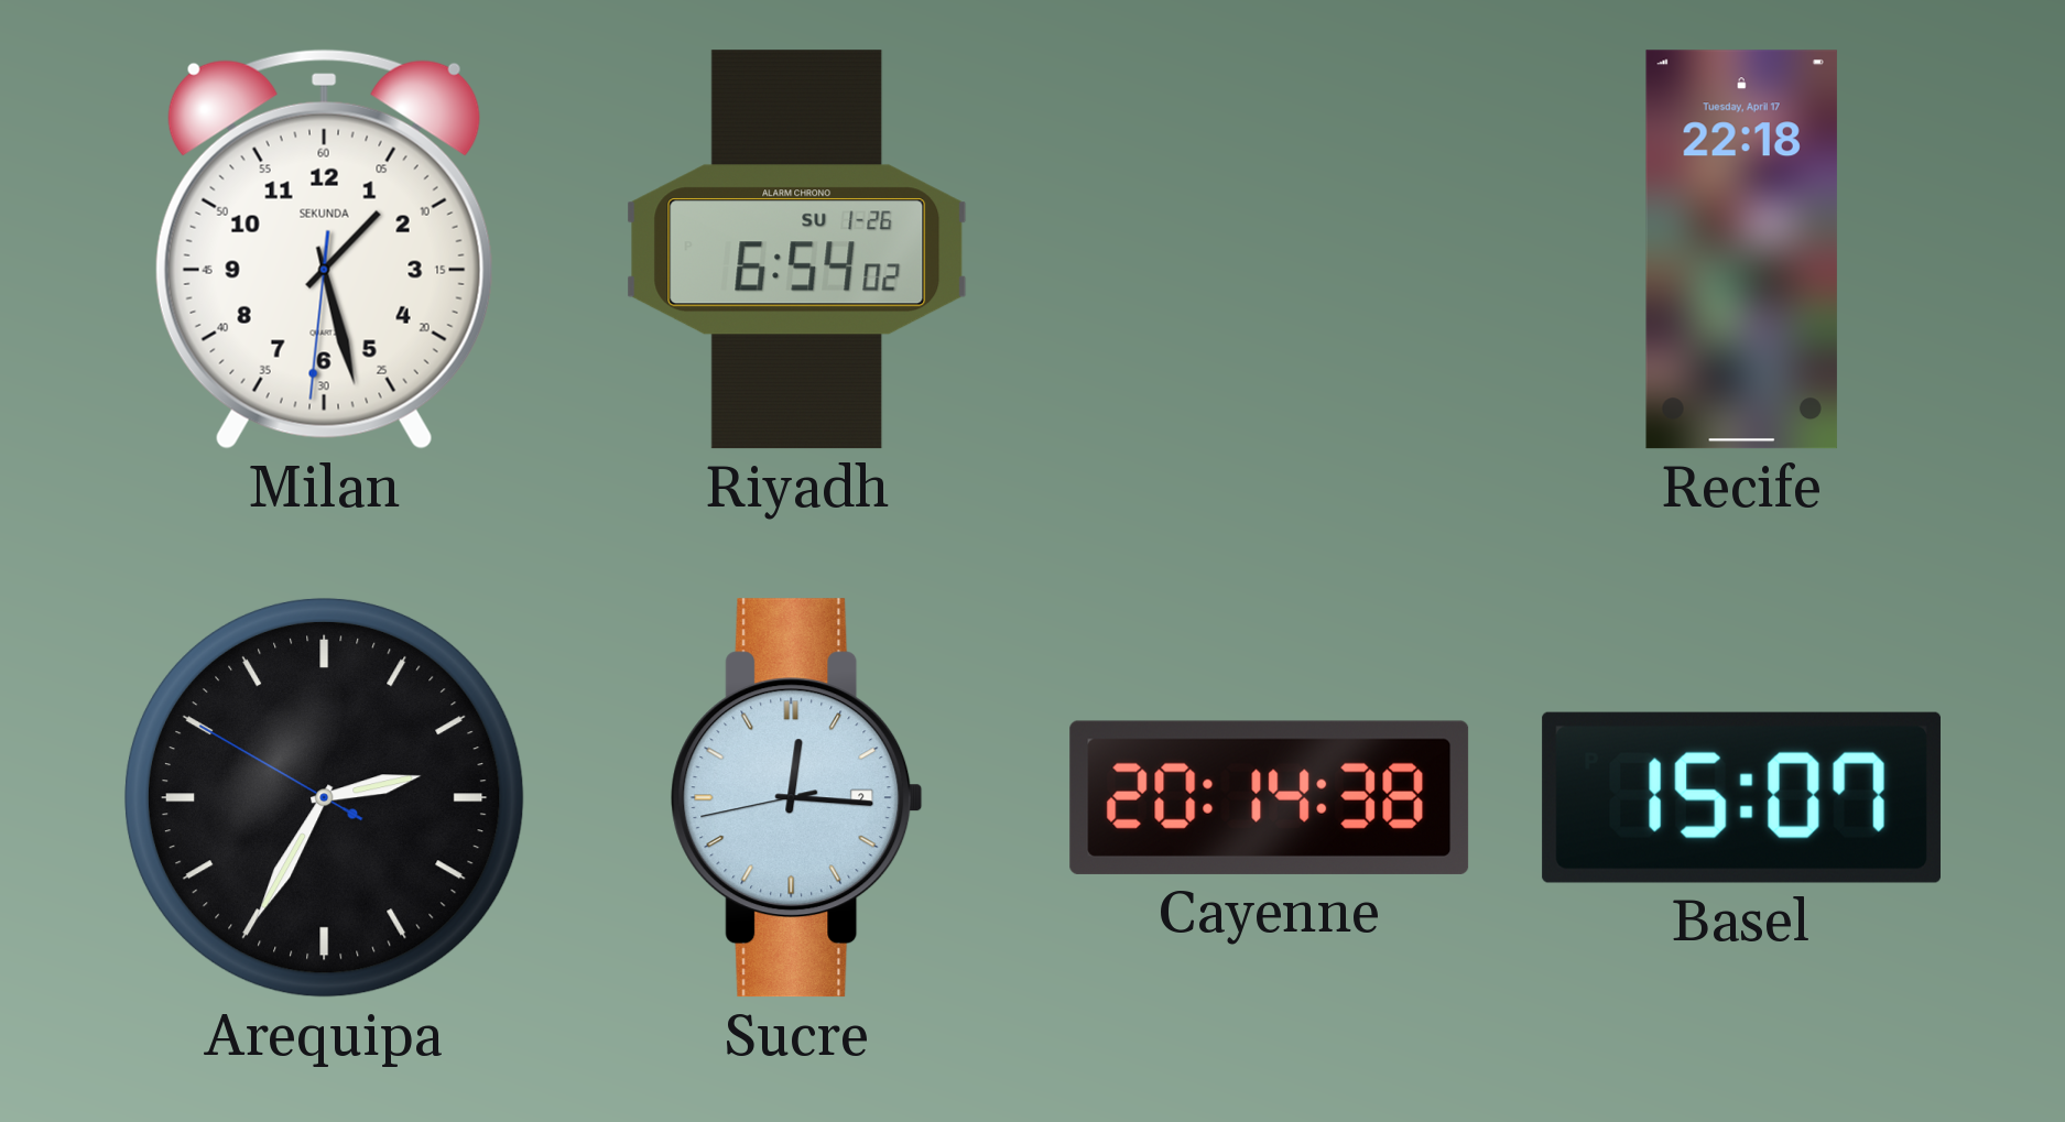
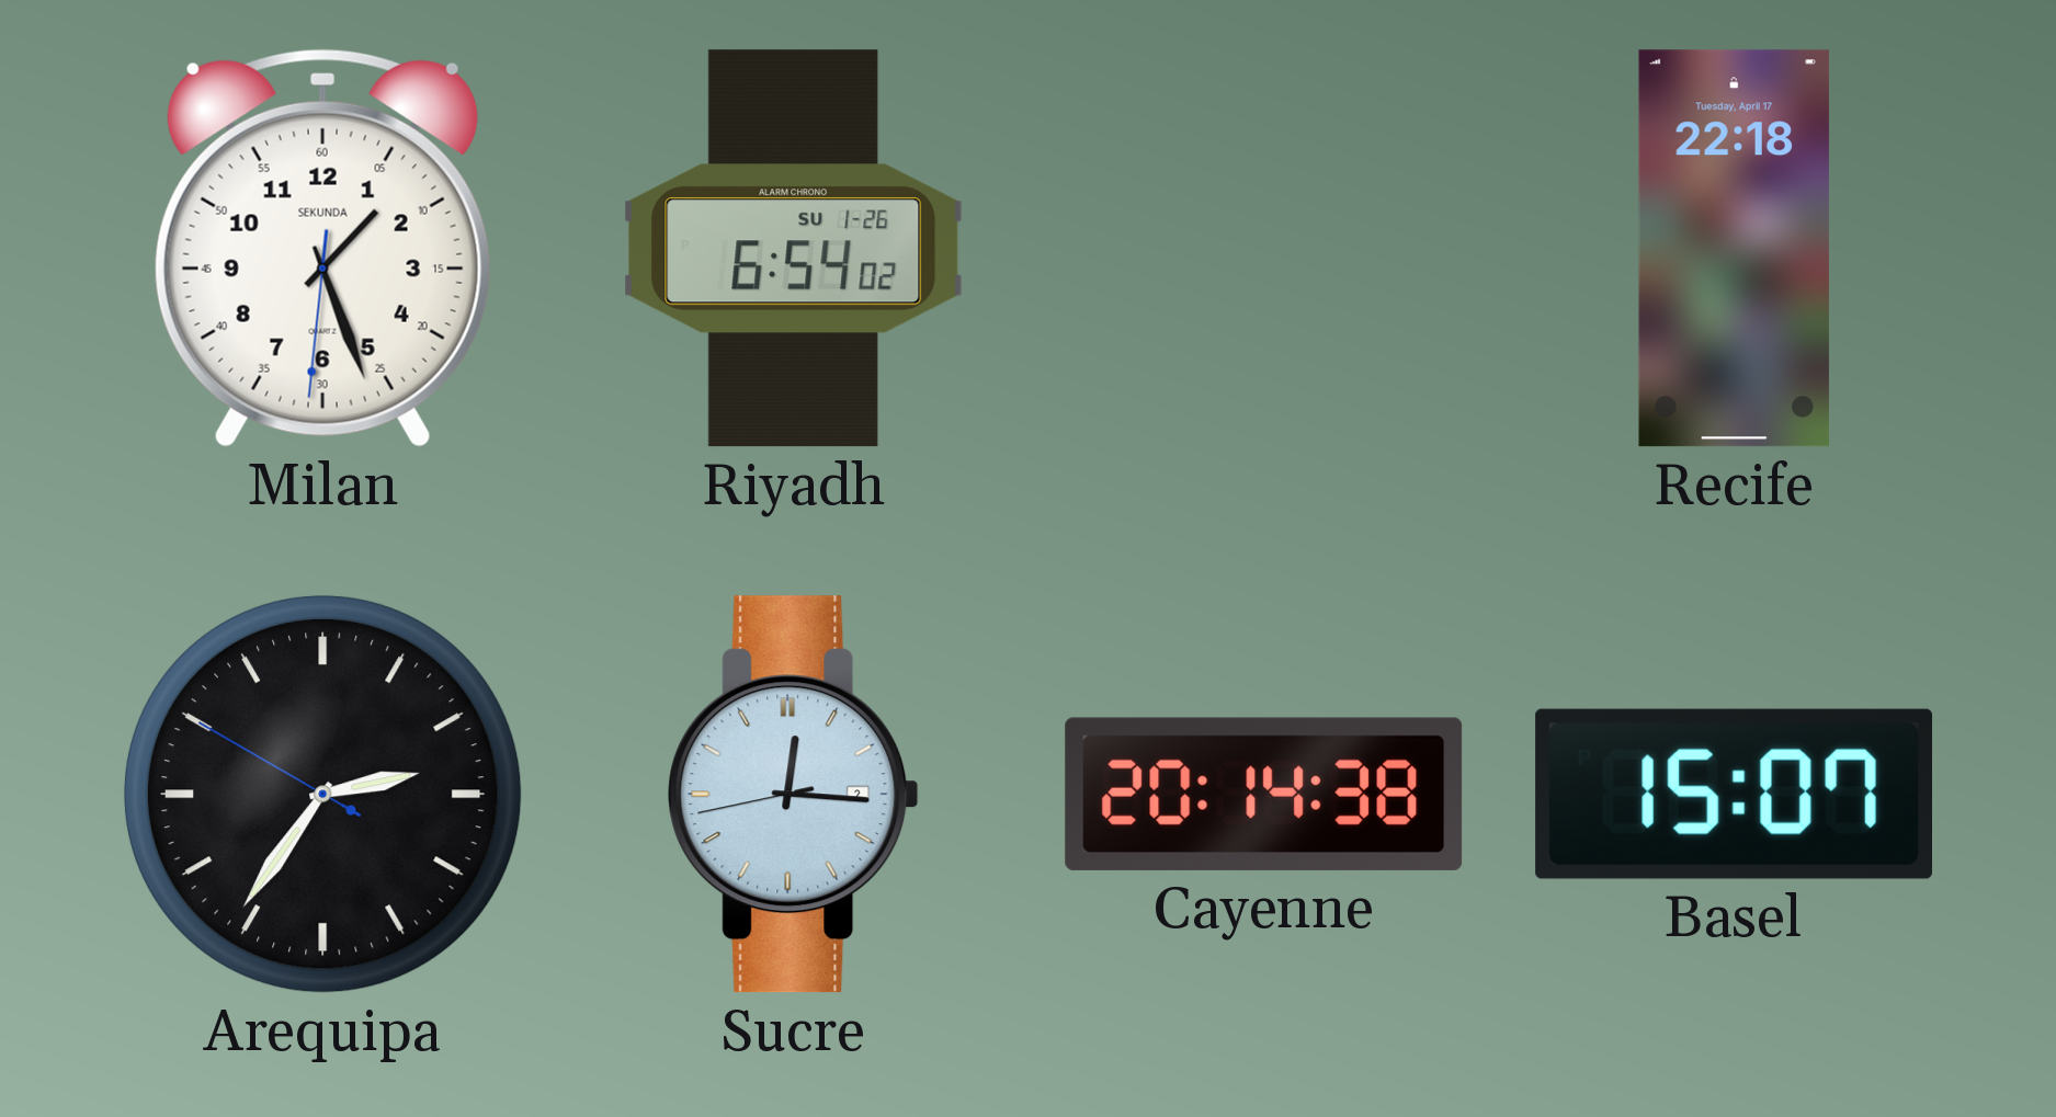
Milan: 1:27 -> 1:26 (322, 248)
Arequipa: 2:34 -> 2:35 (322, 794)
